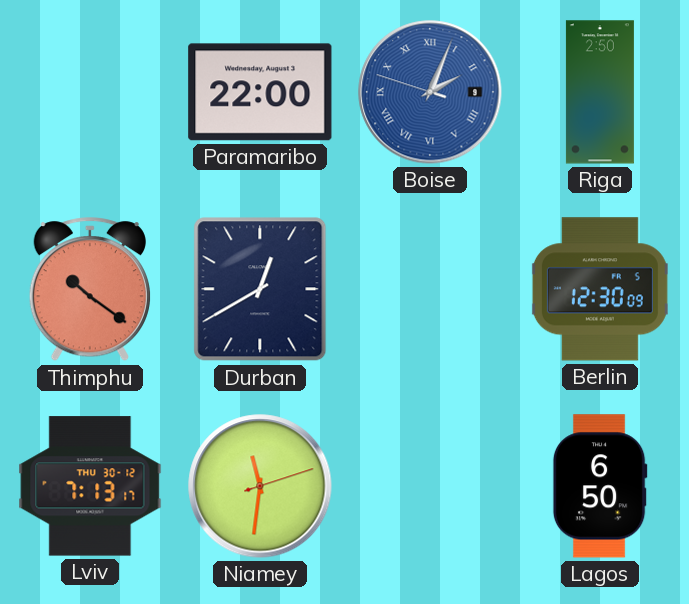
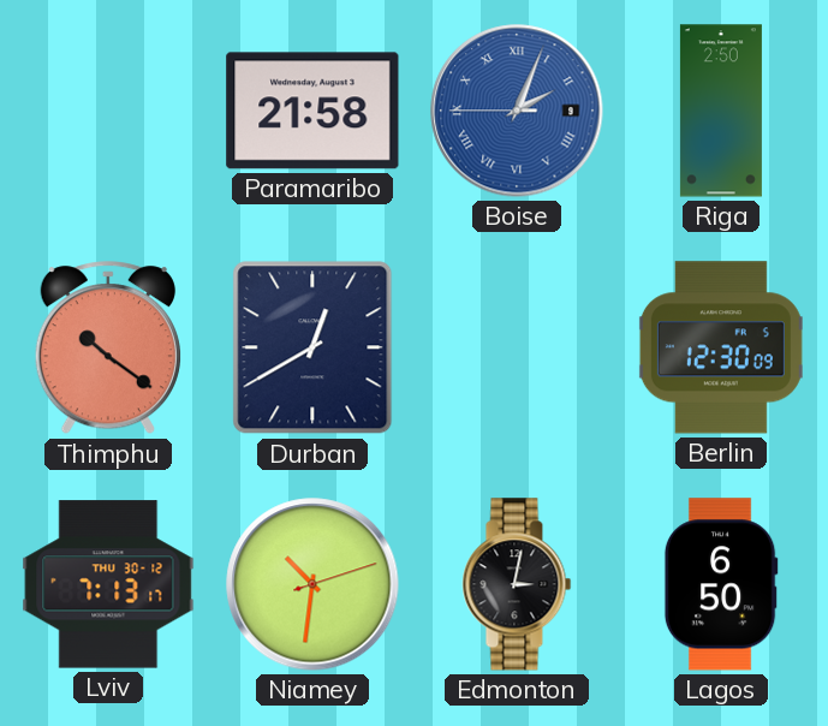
Paramaribo: 22:00 -> 21:58 (312, 111)
Boise: 2:03:48 -> 2:03:45 (517, 111)
Niamey: 11:31 -> 10:31 (312, 584)
Edmonton: none -> 3:02 (517, 584)
